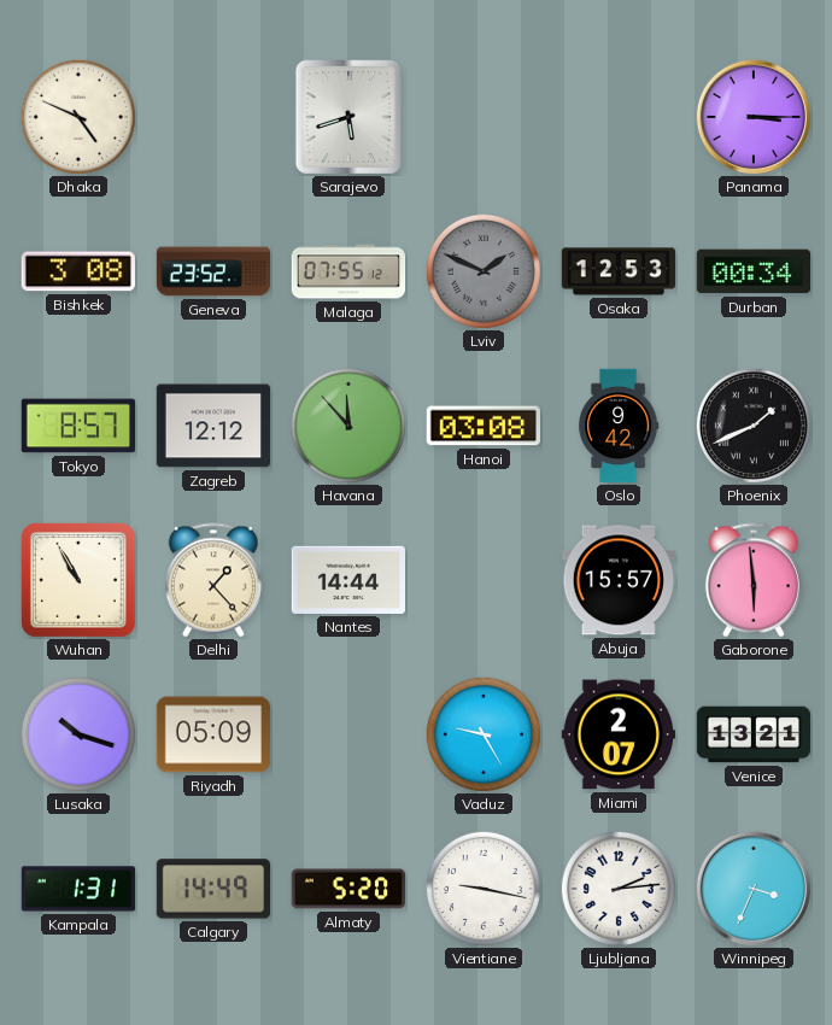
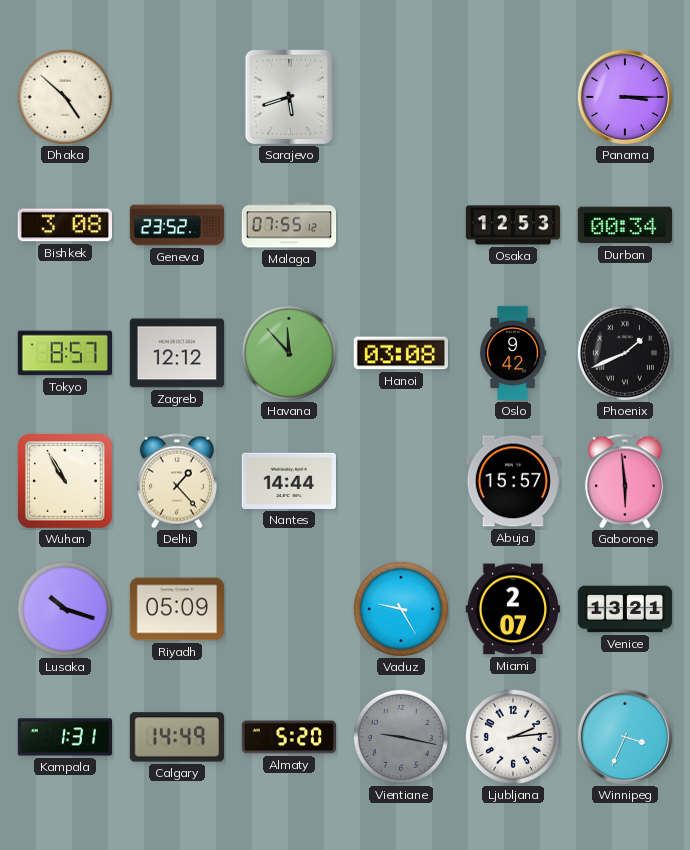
Dhaka: 4:49 -> 4:52 (65, 97)
Lviv: 1:49 -> none (484, 271)
Vientiane dial: white -> grey (401, 737)
